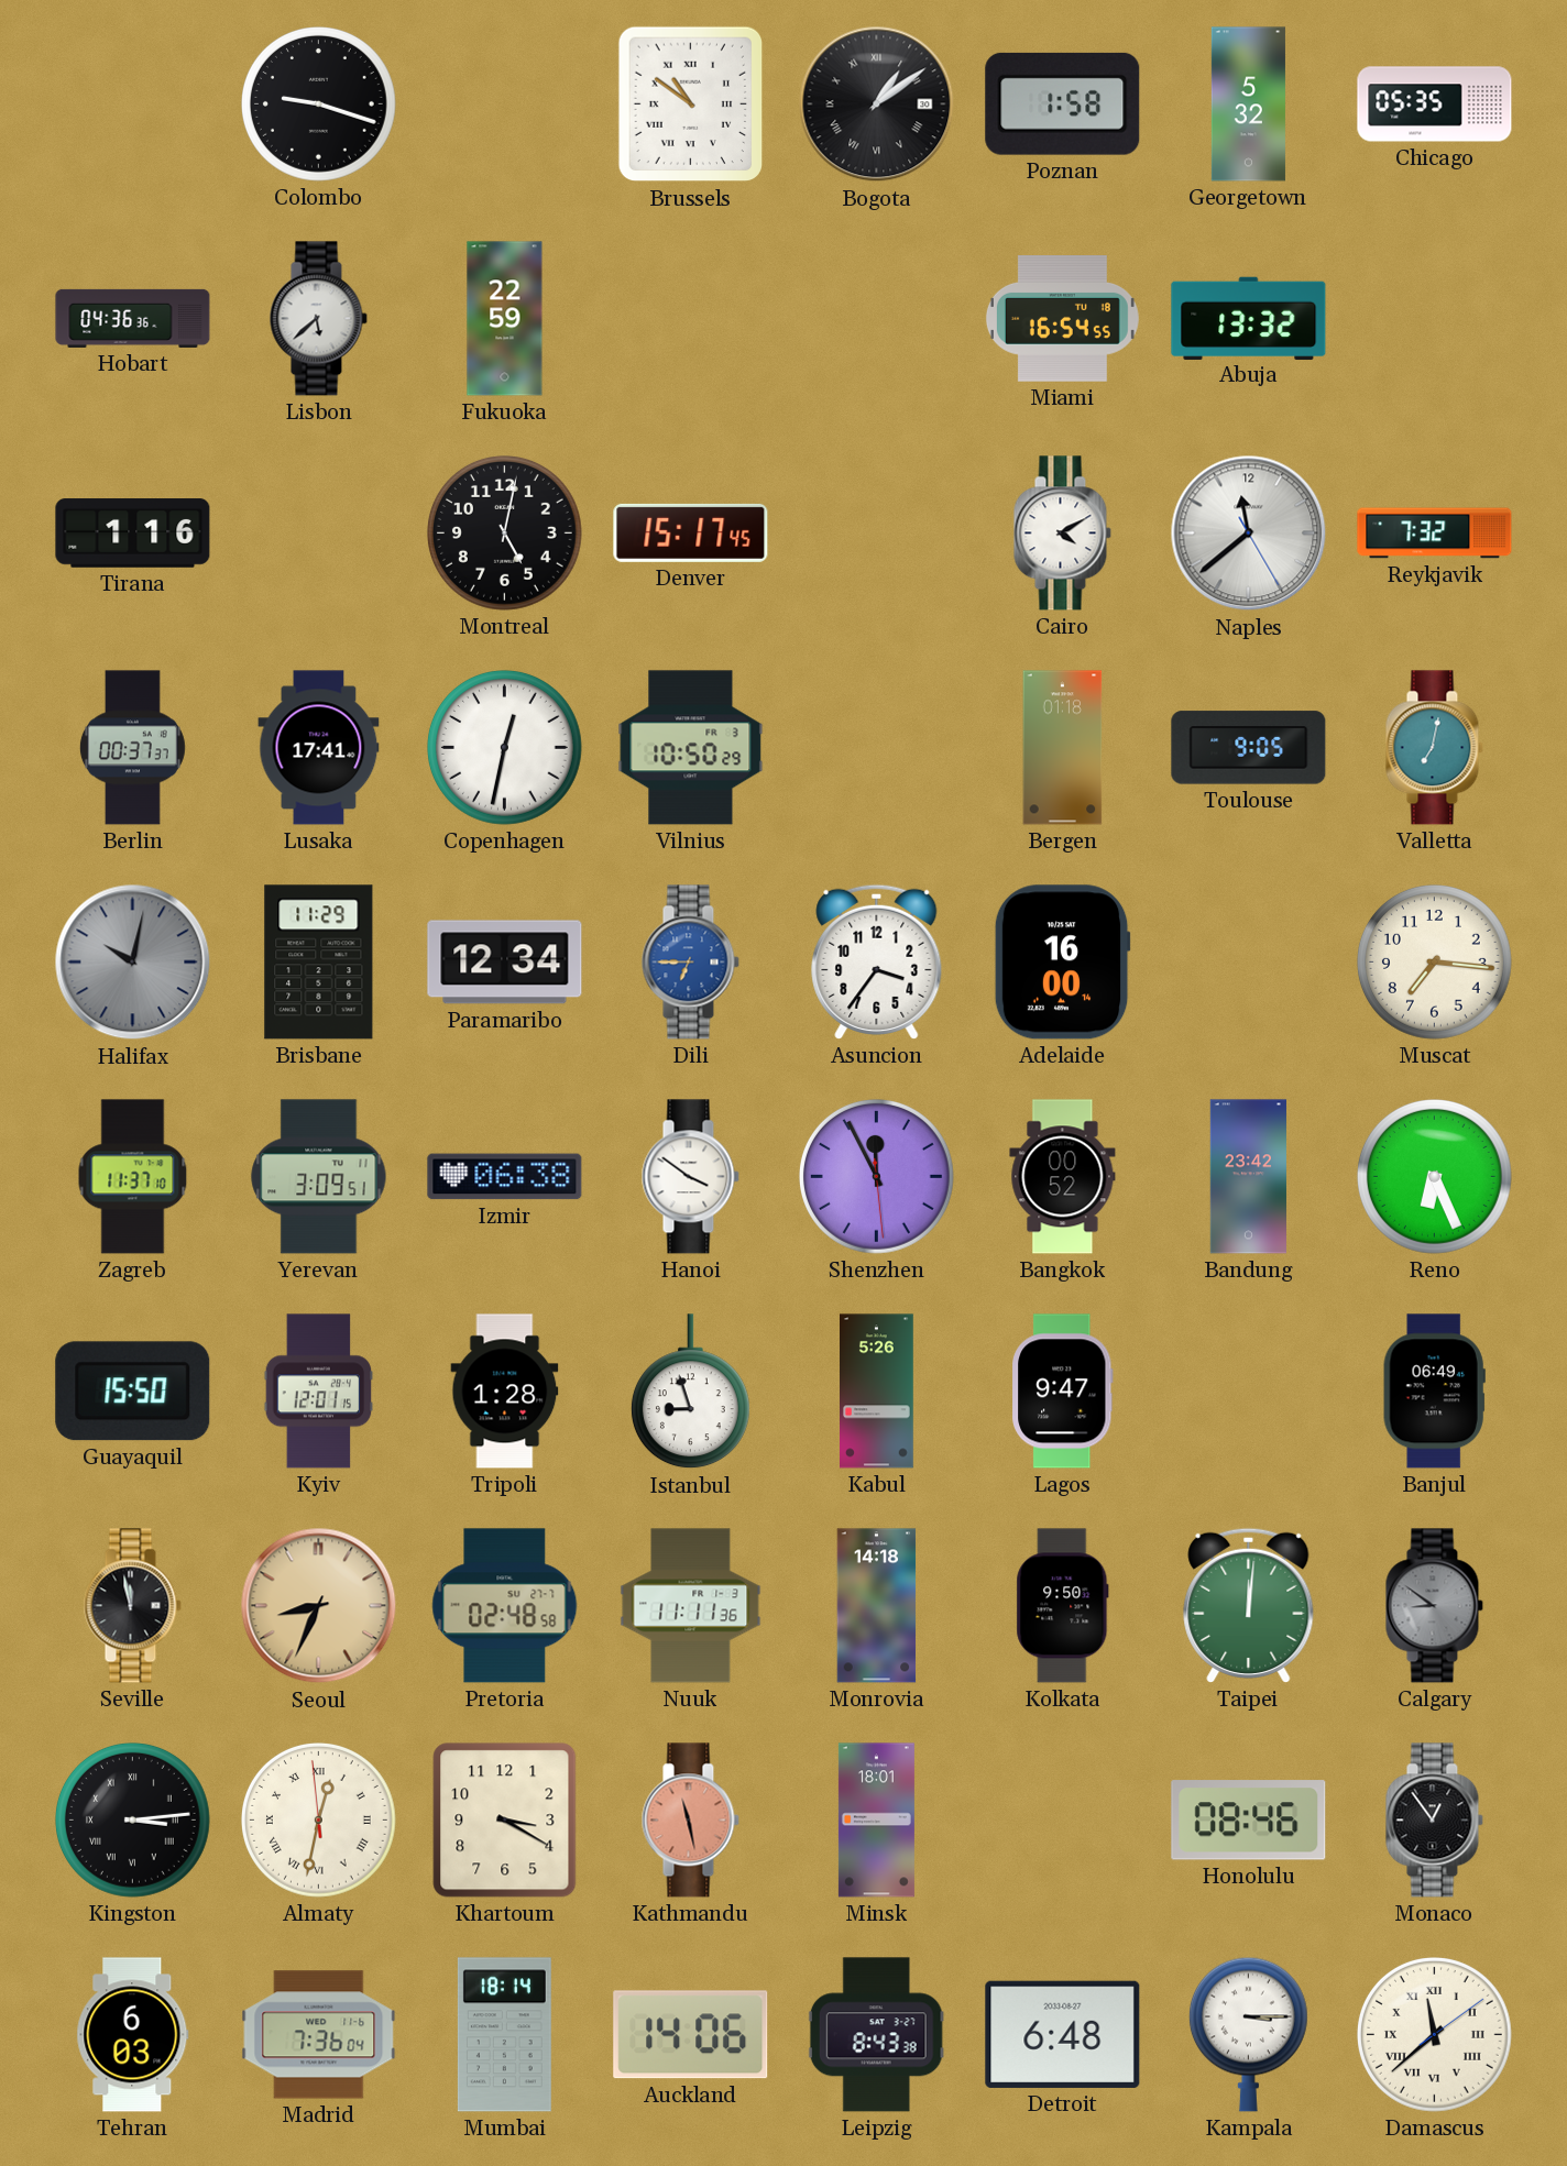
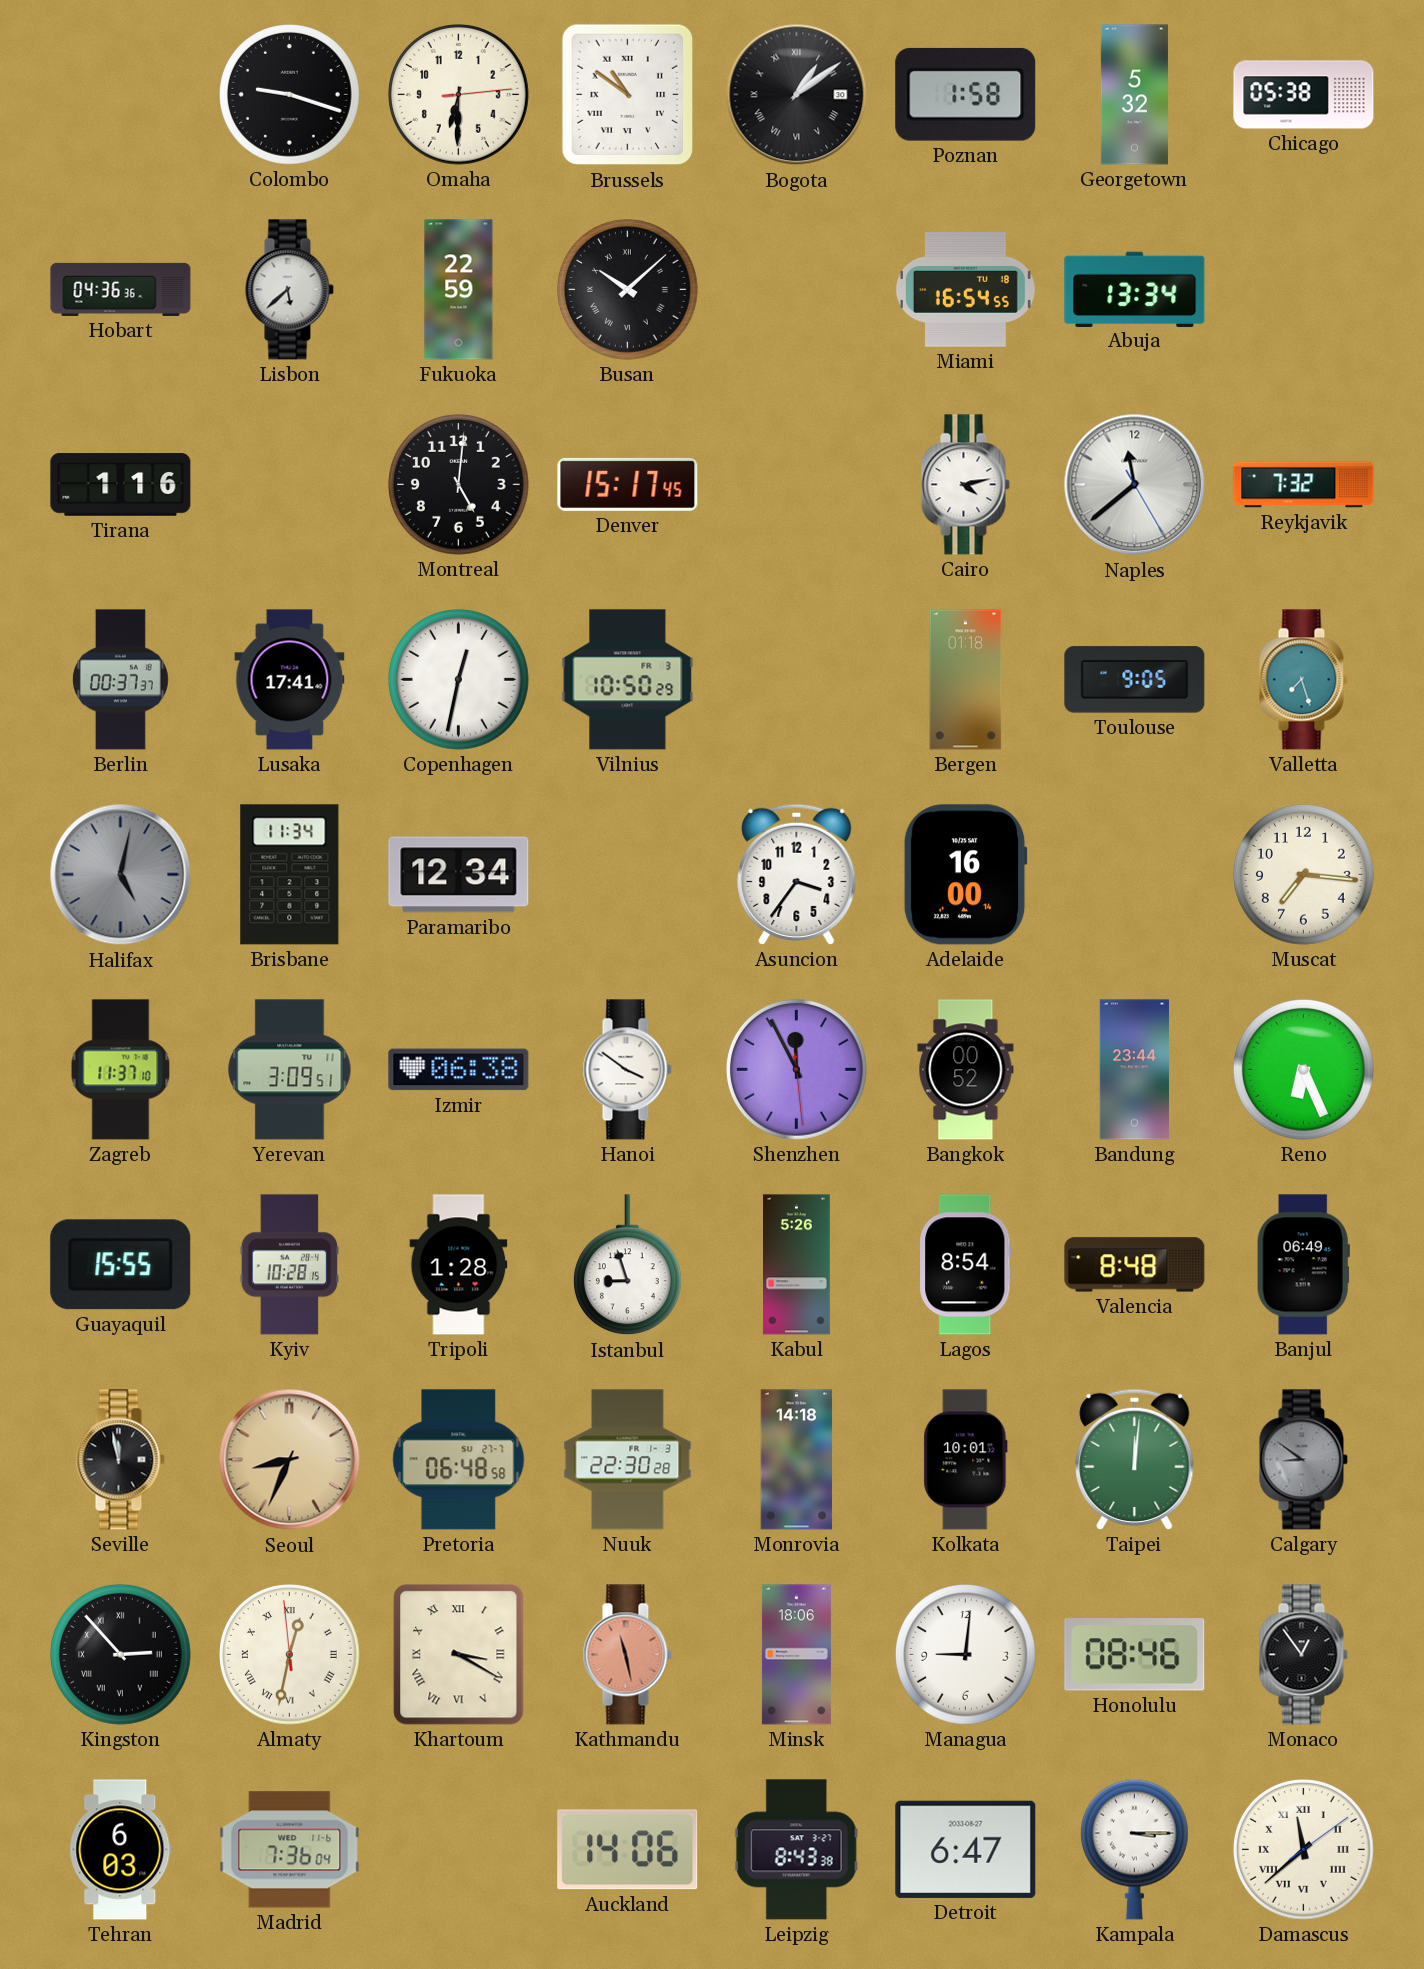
Omaha: none -> 6:30 (459, 95)
Chicago: 05:35 -> 05:38 (1304, 95)
Busan: none -> 10:08 (628, 290)
Abuja: 13:32 -> 13:34 (1135, 289)
Montreal: 5:02 -> 5:01 (459, 485)
Cairo: 4:10 -> 4:13 (965, 485)
Valletta: 7:02 -> 7:27 (1303, 680)
Halifax: 10:02 -> 5:02 (121, 875)
Brisbane: 11:29 -> 11:34 (290, 875)
Dili: 6:45 -> none (690, 963)
Bandung: 23:42 -> 23:44 (1134, 1070)
Guayaquil: 15:50 -> 15:55 (121, 1265)
Kyiv: 12:01 -> 10:28 (290, 1265)
Lagos: 9:47 -> 8:54 (966, 1265)
Valencia: none -> 8:48 (1135, 1265)
Pretoria: 02:48 -> 06:48 (459, 1460)
Nuuk: 11:11 -> 22:30 (628, 1460)
Kolkata: 9:50 -> 10:01 (966, 1460)
Kingston: 3:14 -> 2:53 (121, 1655)
Khartoum numerals: Arabic -> Roman (459, 1655)
Minsk: 18:01 -> 18:06 (796, 1655)
Managua: none -> 9:01 (966, 1655)
Mumbai: 18:14 -> none (504, 2035)
Detroit: 6:48 -> 6:47 (966, 1849)
